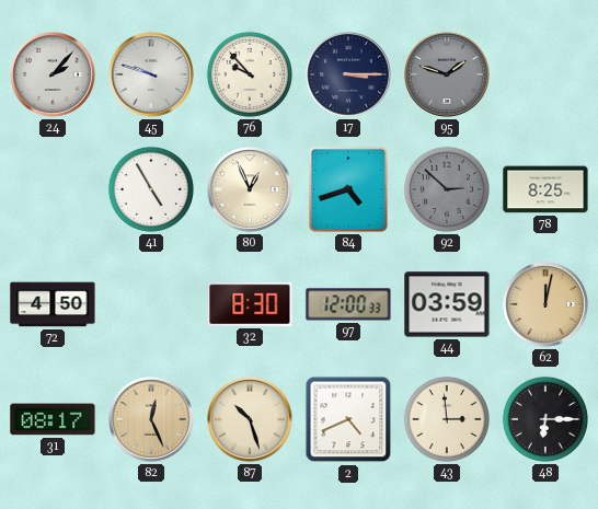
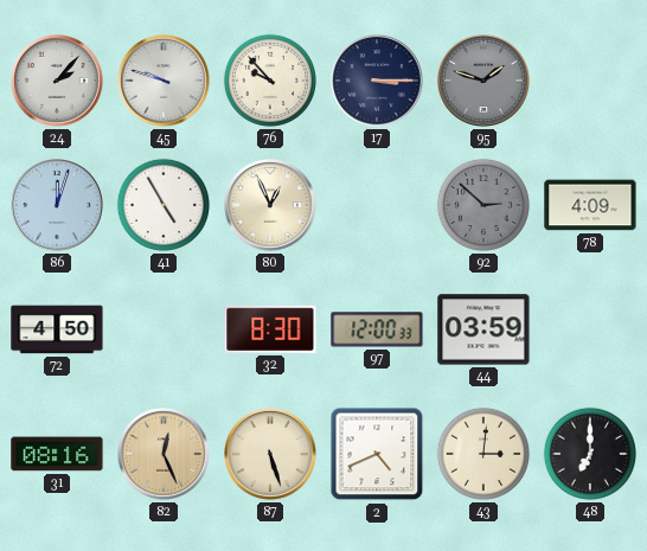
86: none -> 12:03 (58, 206)
84: 4:42 -> none (348, 189)
78: 8:25 -> 4:09 (590, 205)
62: 12:02 -> none (547, 305)
31: 08:17 -> 08:16 (57, 454)
87: 10:27 -> 5:27 (271, 455)
43: 2:59 -> 3:01 (483, 454)
48: 6:15 -> 7:00 (590, 454)
